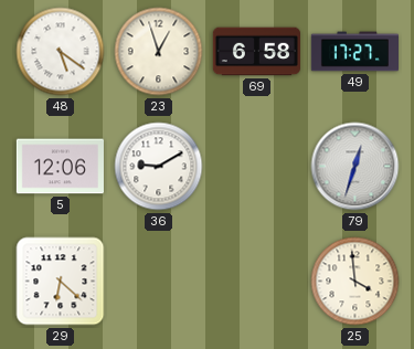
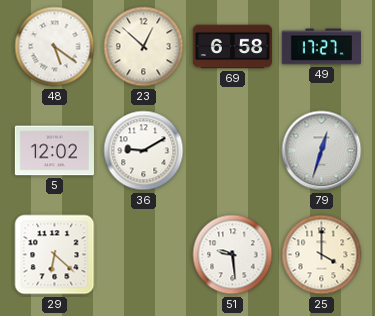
23: 12:57 -> 12:52 (144, 47)
5: 12:06 -> 12:02 (54, 151)
51: none -> 9:29 (233, 255)
25: 3:59 -> 4:00 (322, 255)
